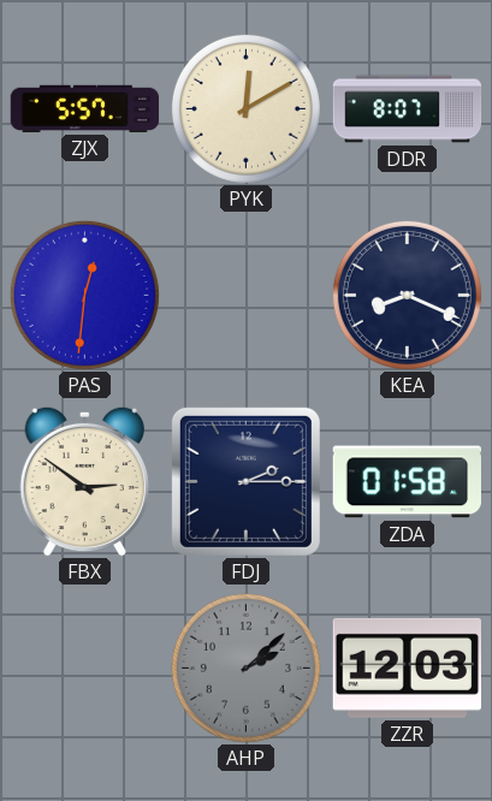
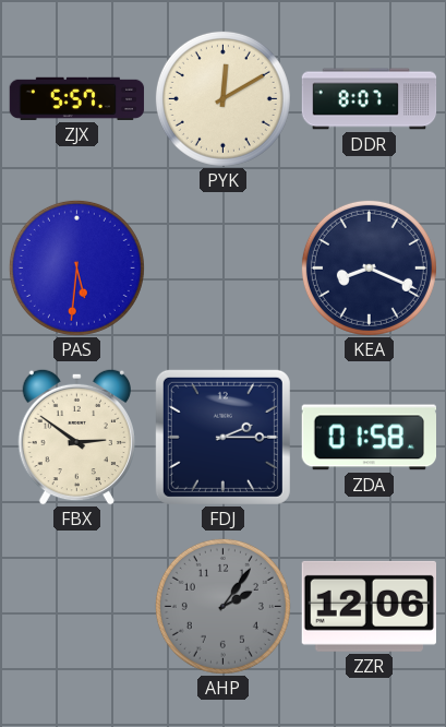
PAS: 12:31 -> 5:31 (76, 267)
AHP: 2:08 -> 2:06 (222, 606)
ZZR: 12:03 -> 12:06 (369, 606)
